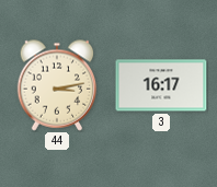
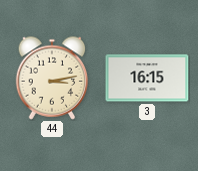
3: 16:17 -> 16:15 (147, 78)
